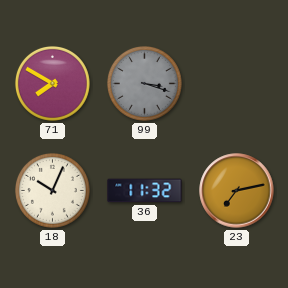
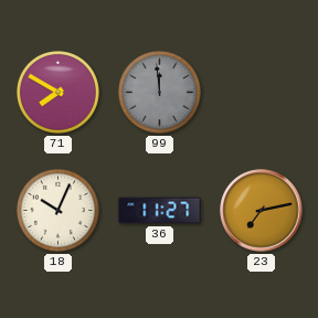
99: 3:18 -> 11:59 (159, 92)
36: 11:32 -> 11:27 (160, 211)
